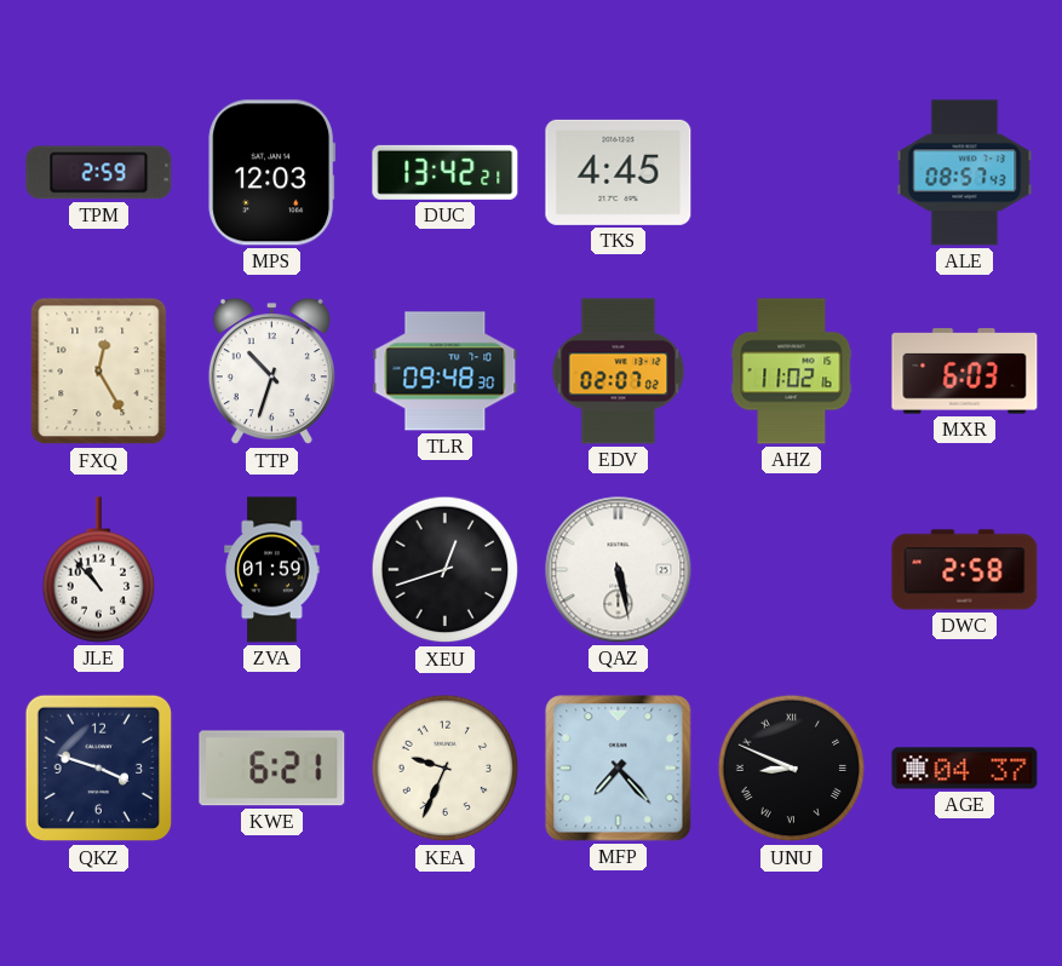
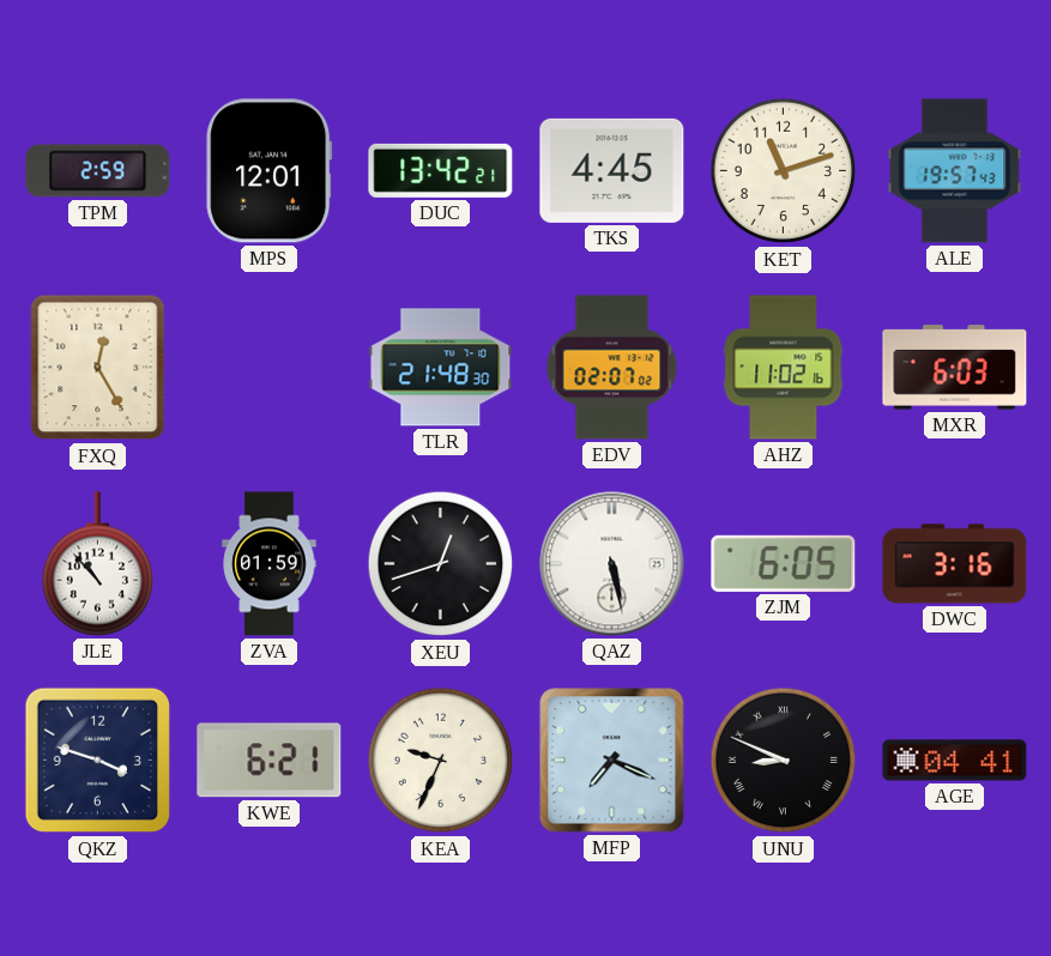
MPS: 12:03 -> 12:01 (270, 171)
KET: none -> 11:12 (784, 171)
ALE: 08:57 -> 19:57 (955, 171)
TTP: 10:33 -> none (271, 372)
TLR: 09:48 -> 21:48 (441, 368)
ZJM: none -> 6:05 (784, 563)
DWC: 2:58 -> 3:16 (955, 564)
MFP: 7:23 -> 7:19 (612, 761)
AGE: 04:37 -> 04:41 (955, 761)
